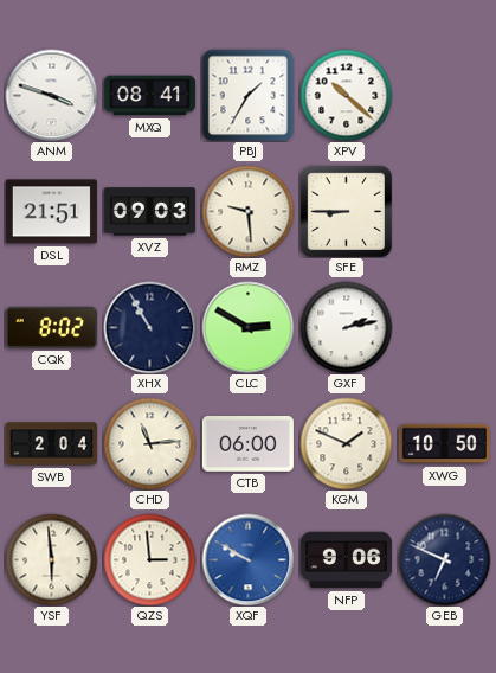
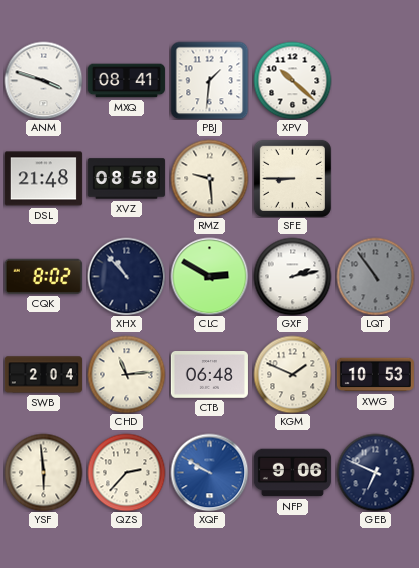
PBJ: 1:35 -> 1:31 (209, 80)
DSL: 21:51 -> 21:48 (43, 179)
XVZ: 09:03 -> 08:58 (126, 179)
XHX: 10:55 -> 10:53 (126, 276)
LQT: none -> 10:54 (375, 276)
CTB: 06:00 -> 06:48 (209, 375)
XWG: 10:50 -> 10:53 (375, 375)
QZS: 2:59 -> 2:37 (126, 472)
